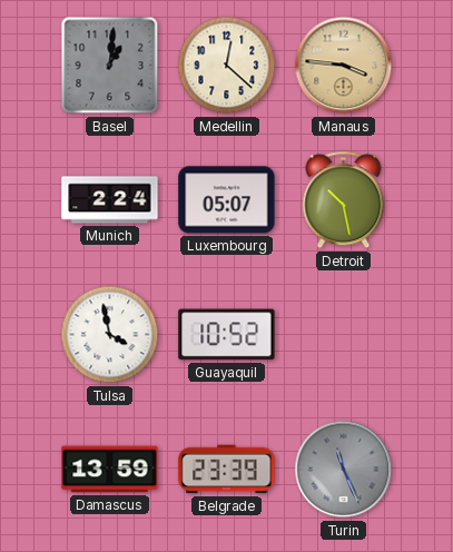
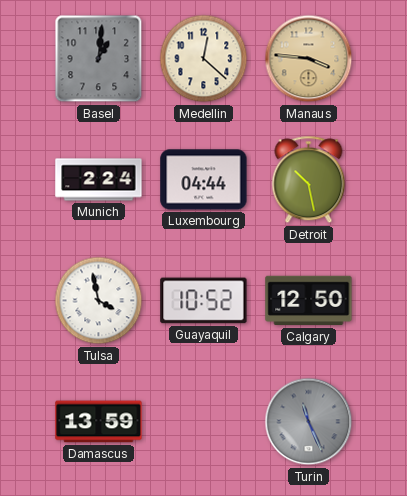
Luxembourg: 05:07 -> 04:44 (204, 180)
Calgary: none -> 12:50 (309, 301)
Belgrade: 23:39 -> none (227, 470)
